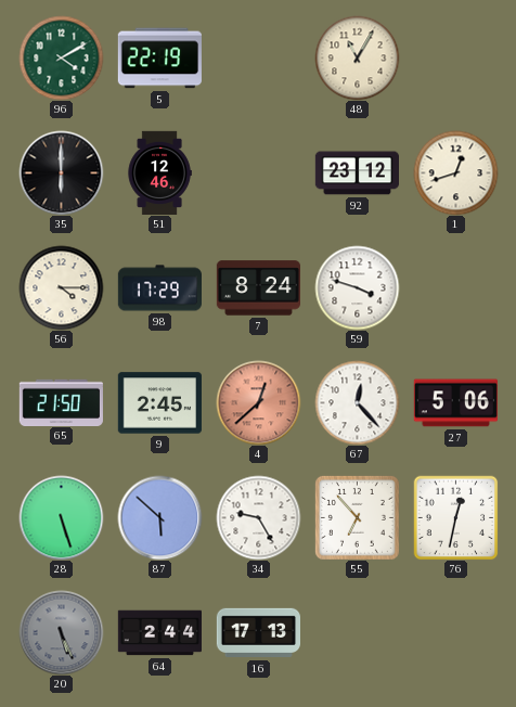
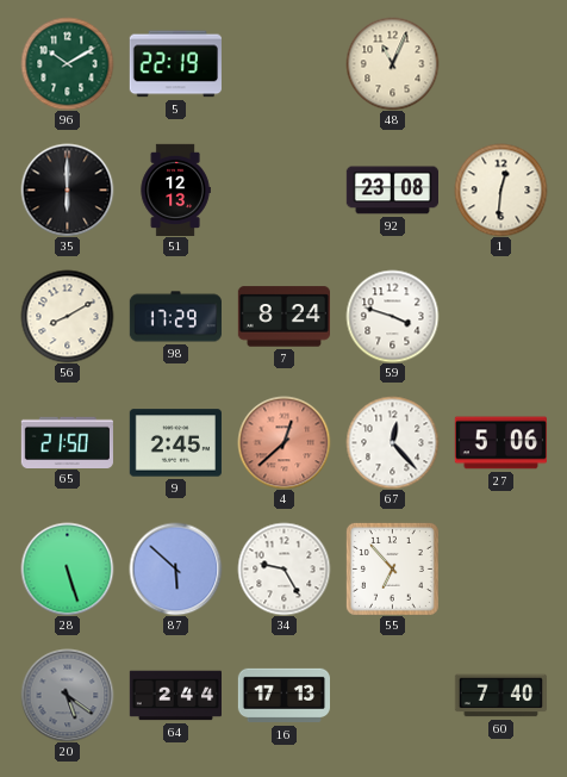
96: 4:10 -> 10:10 (67, 63)
48: 11:05 -> 11:04 (392, 63)
51: 12:46 -> 12:13 (175, 189)
92: 23:12 -> 23:08 (392, 191)
1: 12:42 -> 12:31 (500, 189)
56: 4:15 -> 8:10 (67, 316)
76: 12:32 -> none (455, 517)
20: 5:26 -> 5:21 (67, 695)
60: none -> 7:40 (500, 696)
